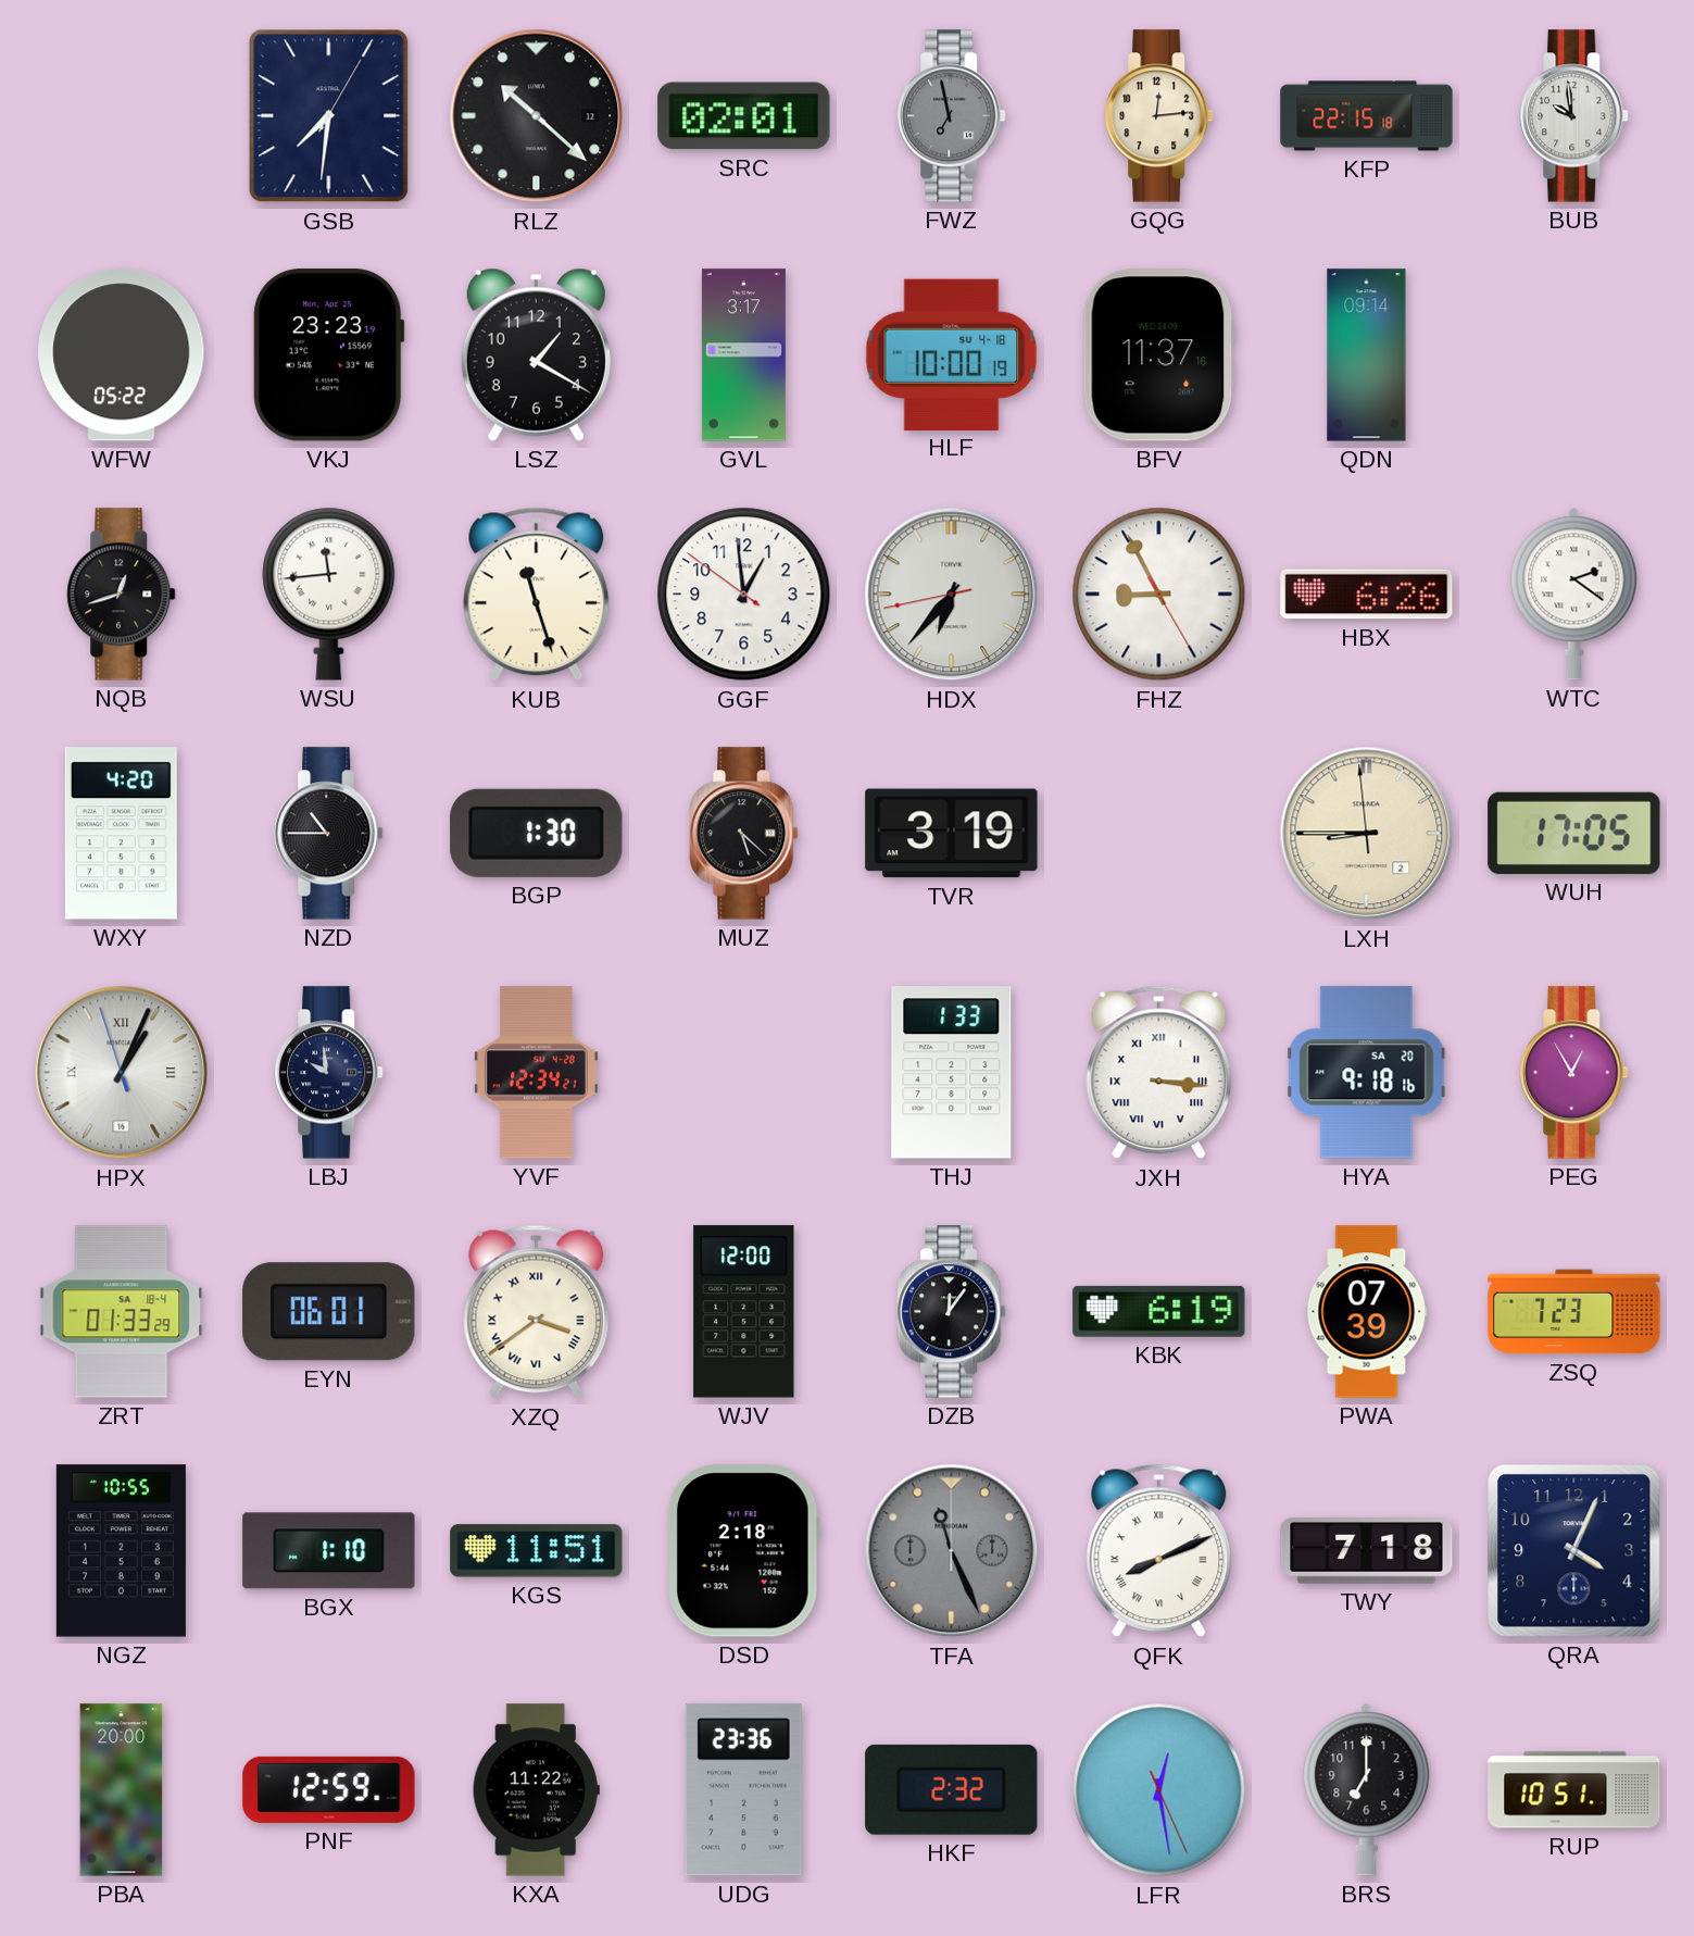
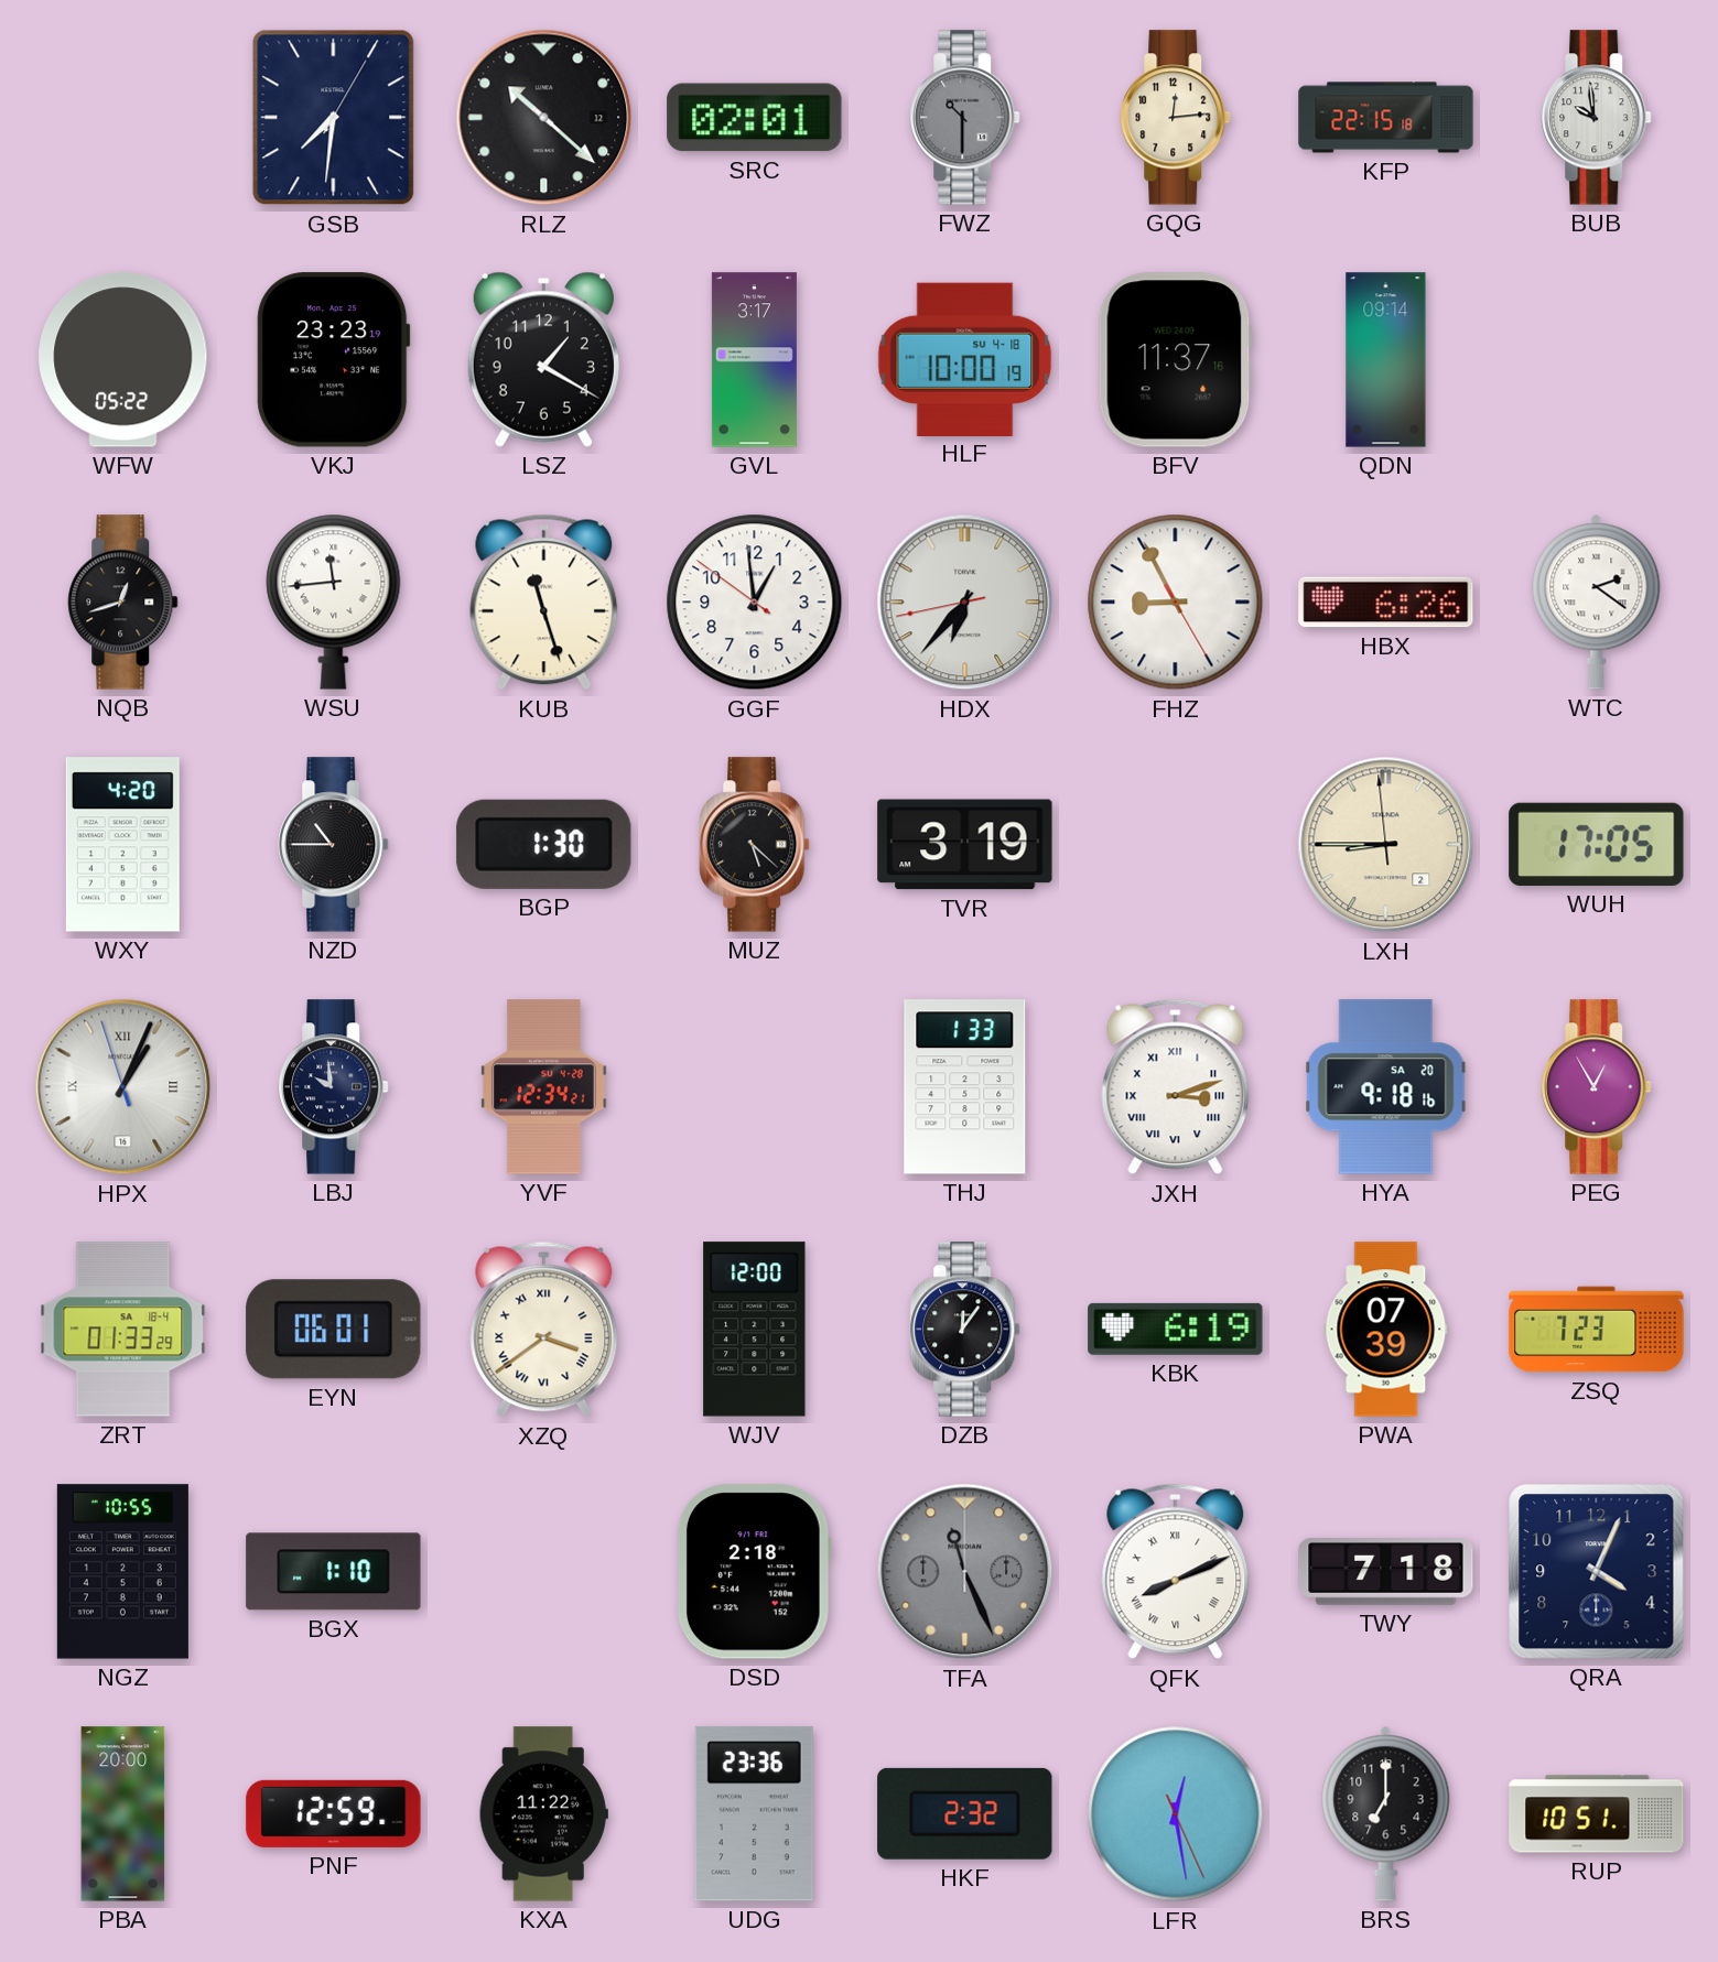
FWZ: 6:58 -> 10:30 (965, 118)
JXH: 3:16 -> 3:12 (1176, 1087)
KGS: 11:51 -> none (537, 1551)
